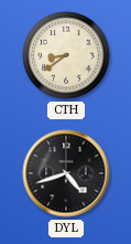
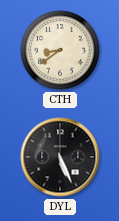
DYL: 4:42 -> 5:26 (60, 157)
